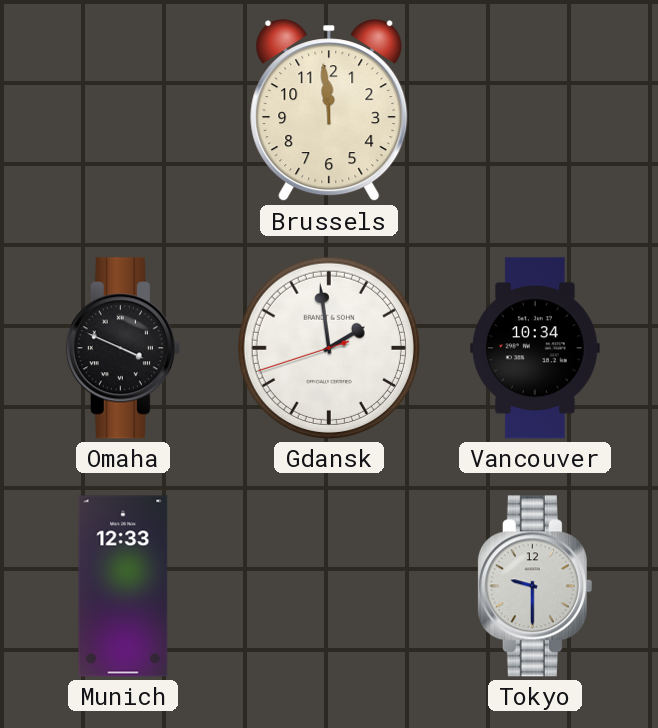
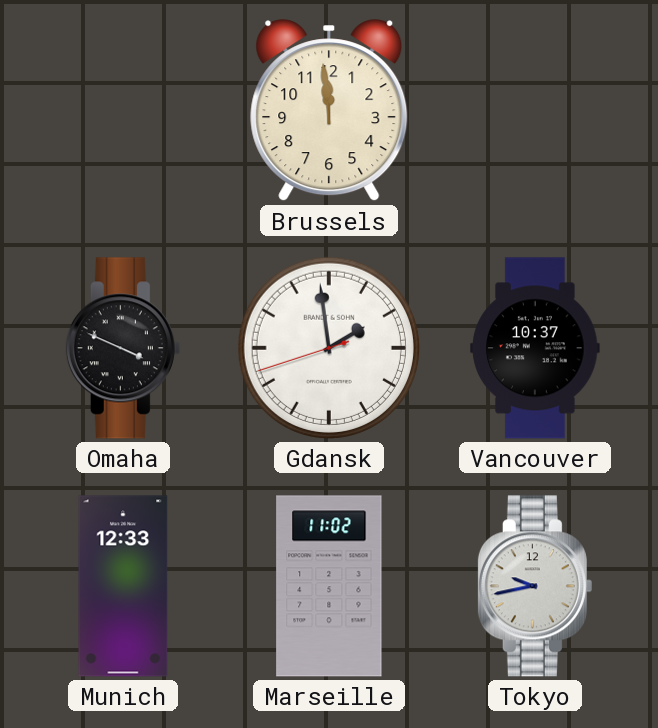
Vancouver: 10:34 -> 10:37 (535, 348)
Marseille: none -> 11:02 (329, 586)
Tokyo: 9:30 -> 9:43 (535, 586)
